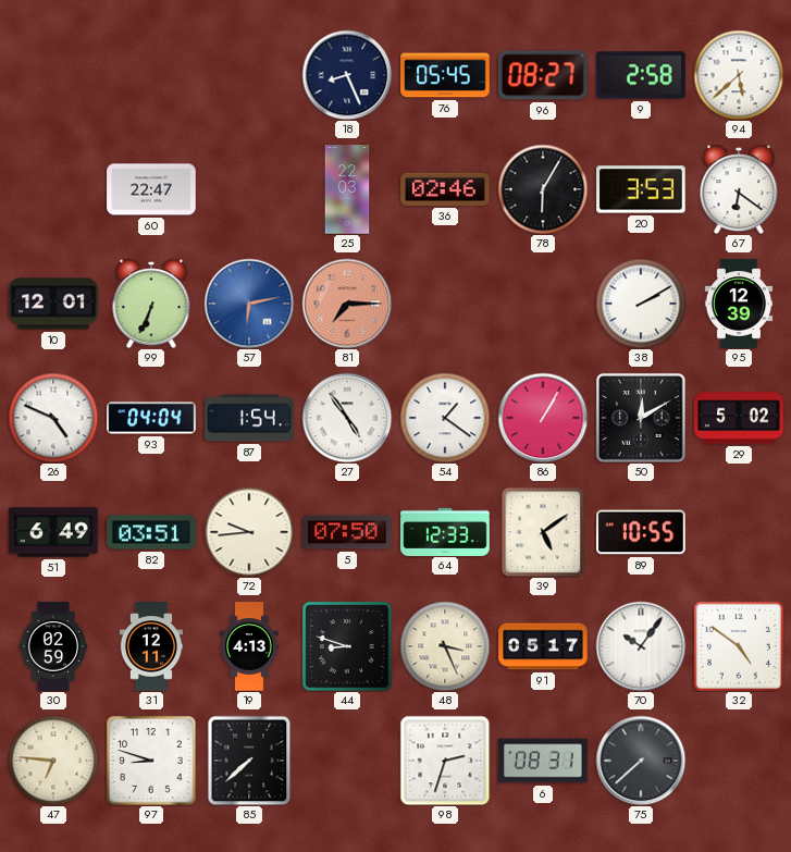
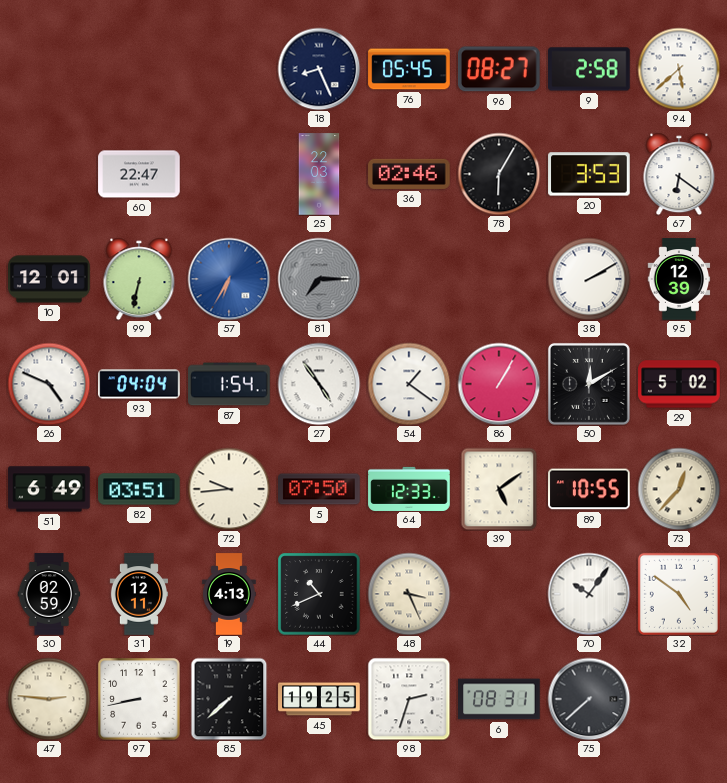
99: 6:34 -> 6:32 (139, 279)
57: 6:13 -> 6:35 (229, 279)
81 dial: salmon -> grey (319, 279)
73: none -> 12:37 (679, 489)
44: 8:48 -> 10:41 (319, 594)
91: 05:17 -> none (543, 646)
47: 6:46 -> 2:46 (49, 699)
97: 8:48 -> 8:43 (139, 699)
45: none -> 19:25 (319, 699)
